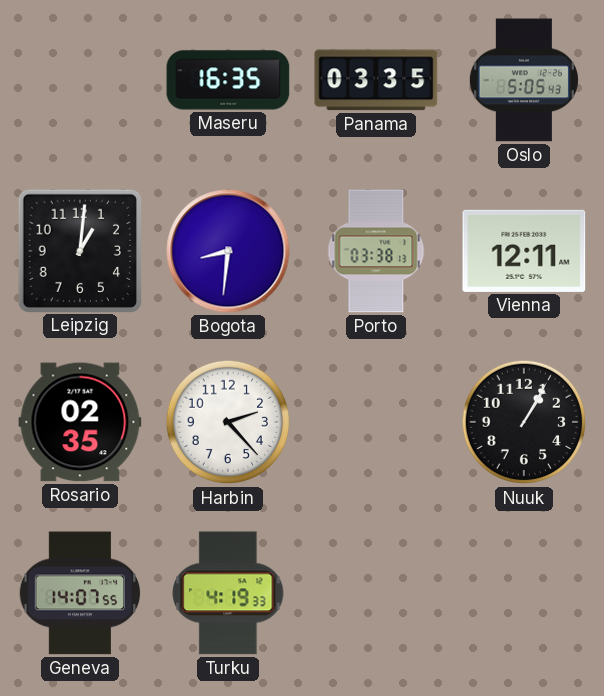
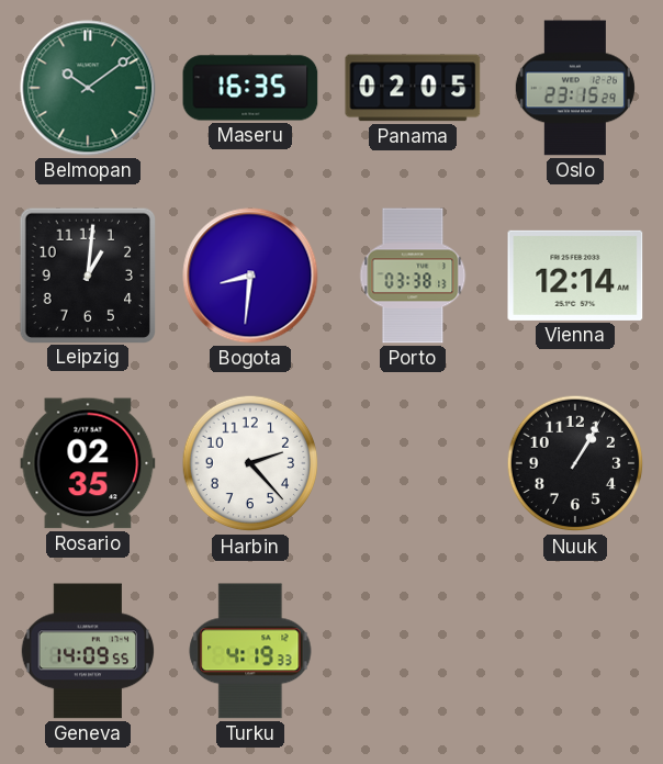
Belmopan: none -> 10:09 (88, 88)
Panama: 03:35 -> 02:05 (413, 88)
Oslo: 5:05 -> 23:15 (575, 88)
Vienna: 12:11 -> 12:14 (575, 276)
Geneva: 14:07 -> 14:09 (88, 651)
